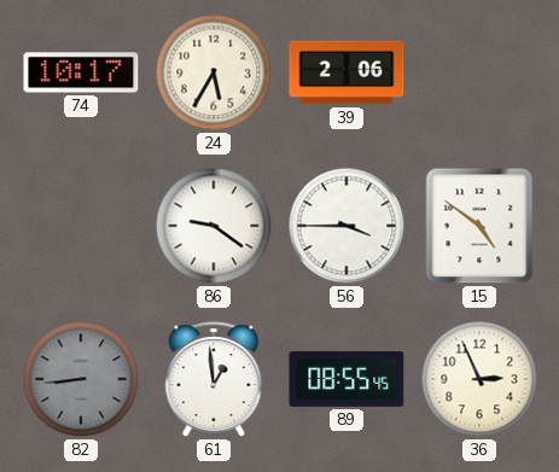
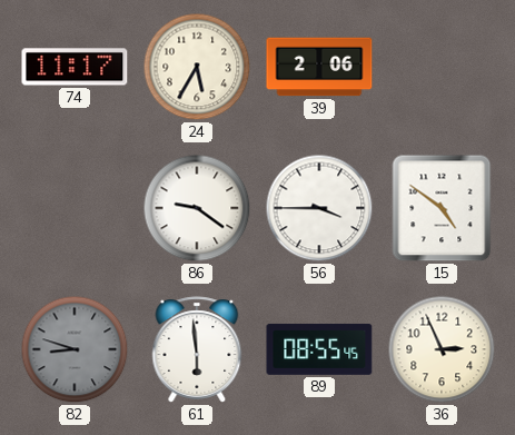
74: 10:17 -> 11:17 (75, 67)
82: 8:44 -> 8:48 (75, 349)
61: 12:59 -> 5:59 (197, 349)
